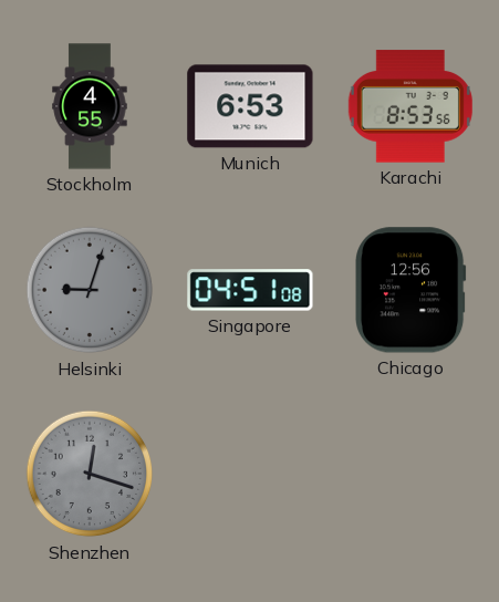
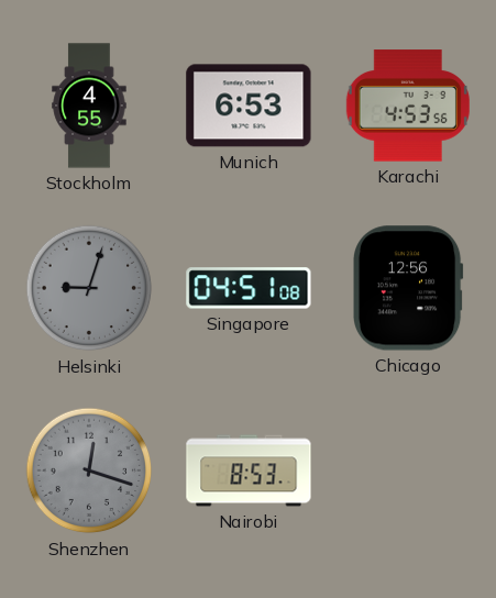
Karachi: 8:53 -> 4:53 (408, 106)
Nairobi: none -> 8:53 (249, 470)
